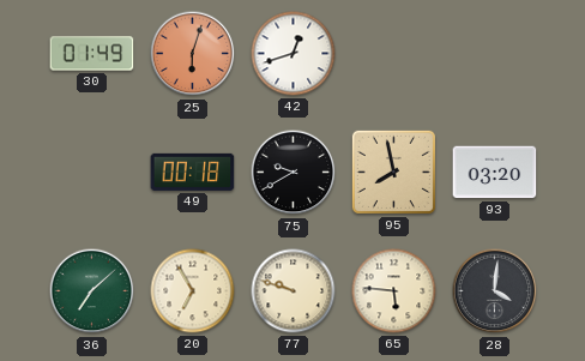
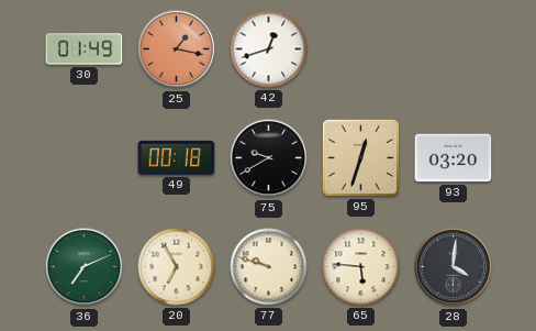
25: 6:03 -> 1:17 (177, 49)
95: 7:58 -> 12:33 (360, 157)
36: 7:08 -> 7:11 (85, 267)
